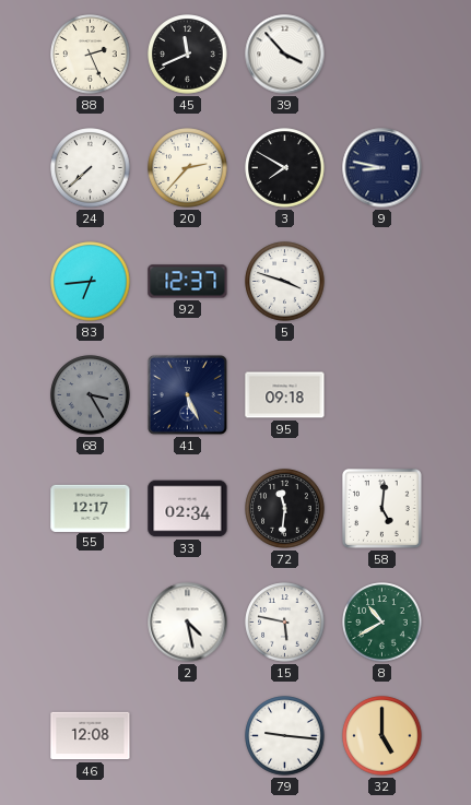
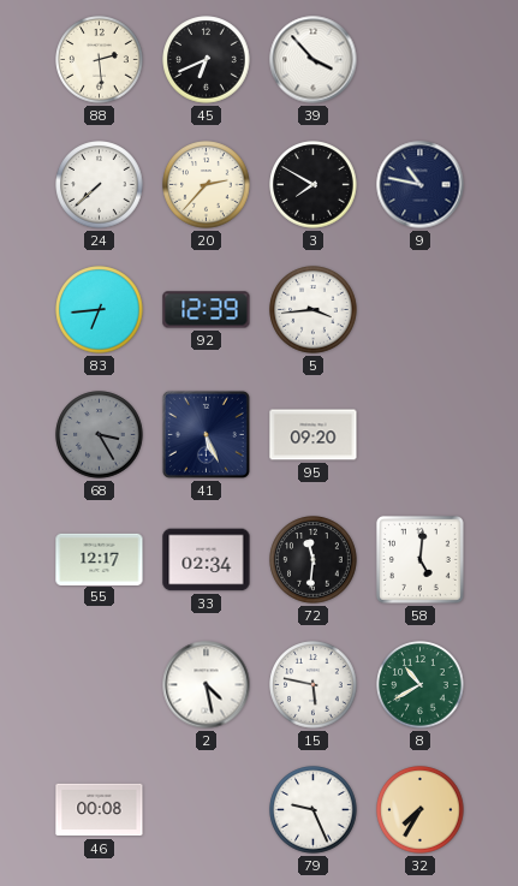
88: 2:26 -> 2:29 (100, 60)
45: 11:41 -> 6:41 (207, 60)
9: 8:47 -> 10:47 (421, 185)
92: 12:37 -> 12:39 (207, 310)
5: 3:48 -> 3:44 (314, 310)
95: 09:18 -> 09:20 (314, 435)
46: 12:08 -> 00:08 (100, 810)
79: 9:16 -> 9:26 (314, 810)
32: 5:00 -> 7:35 (421, 810)
